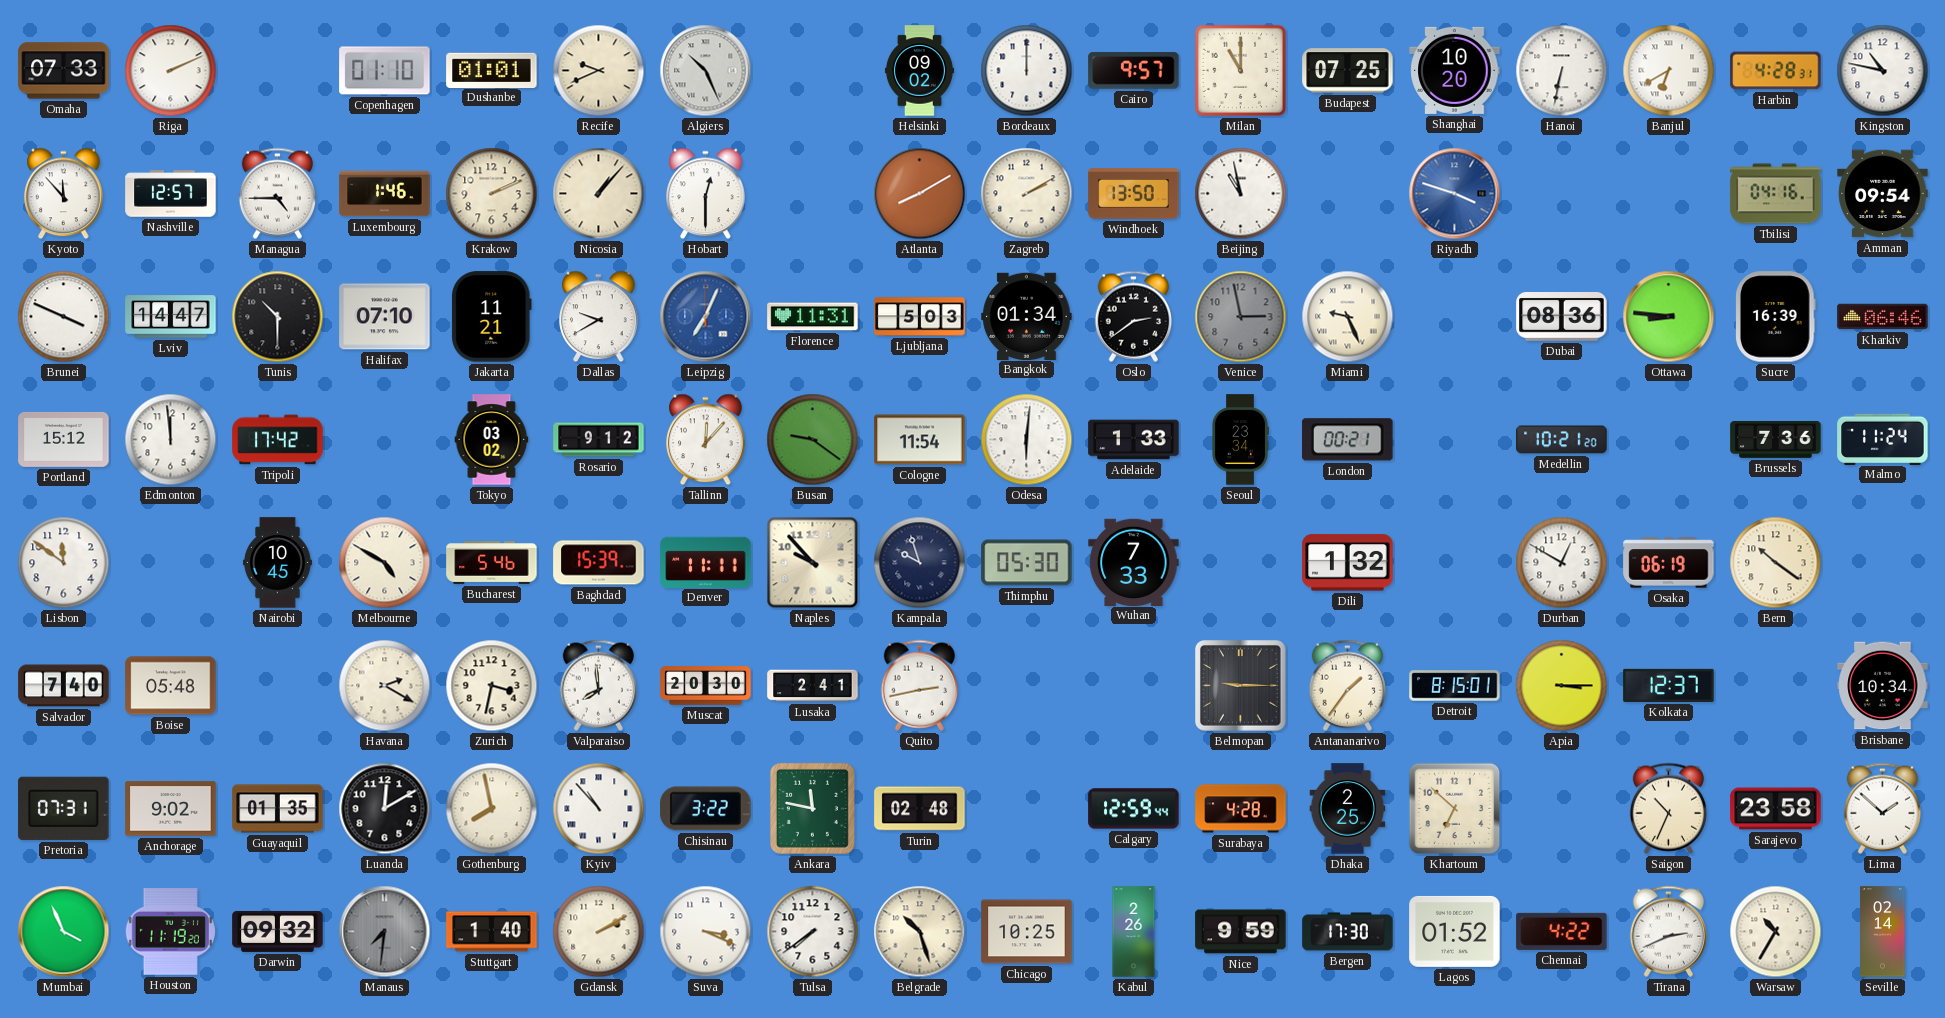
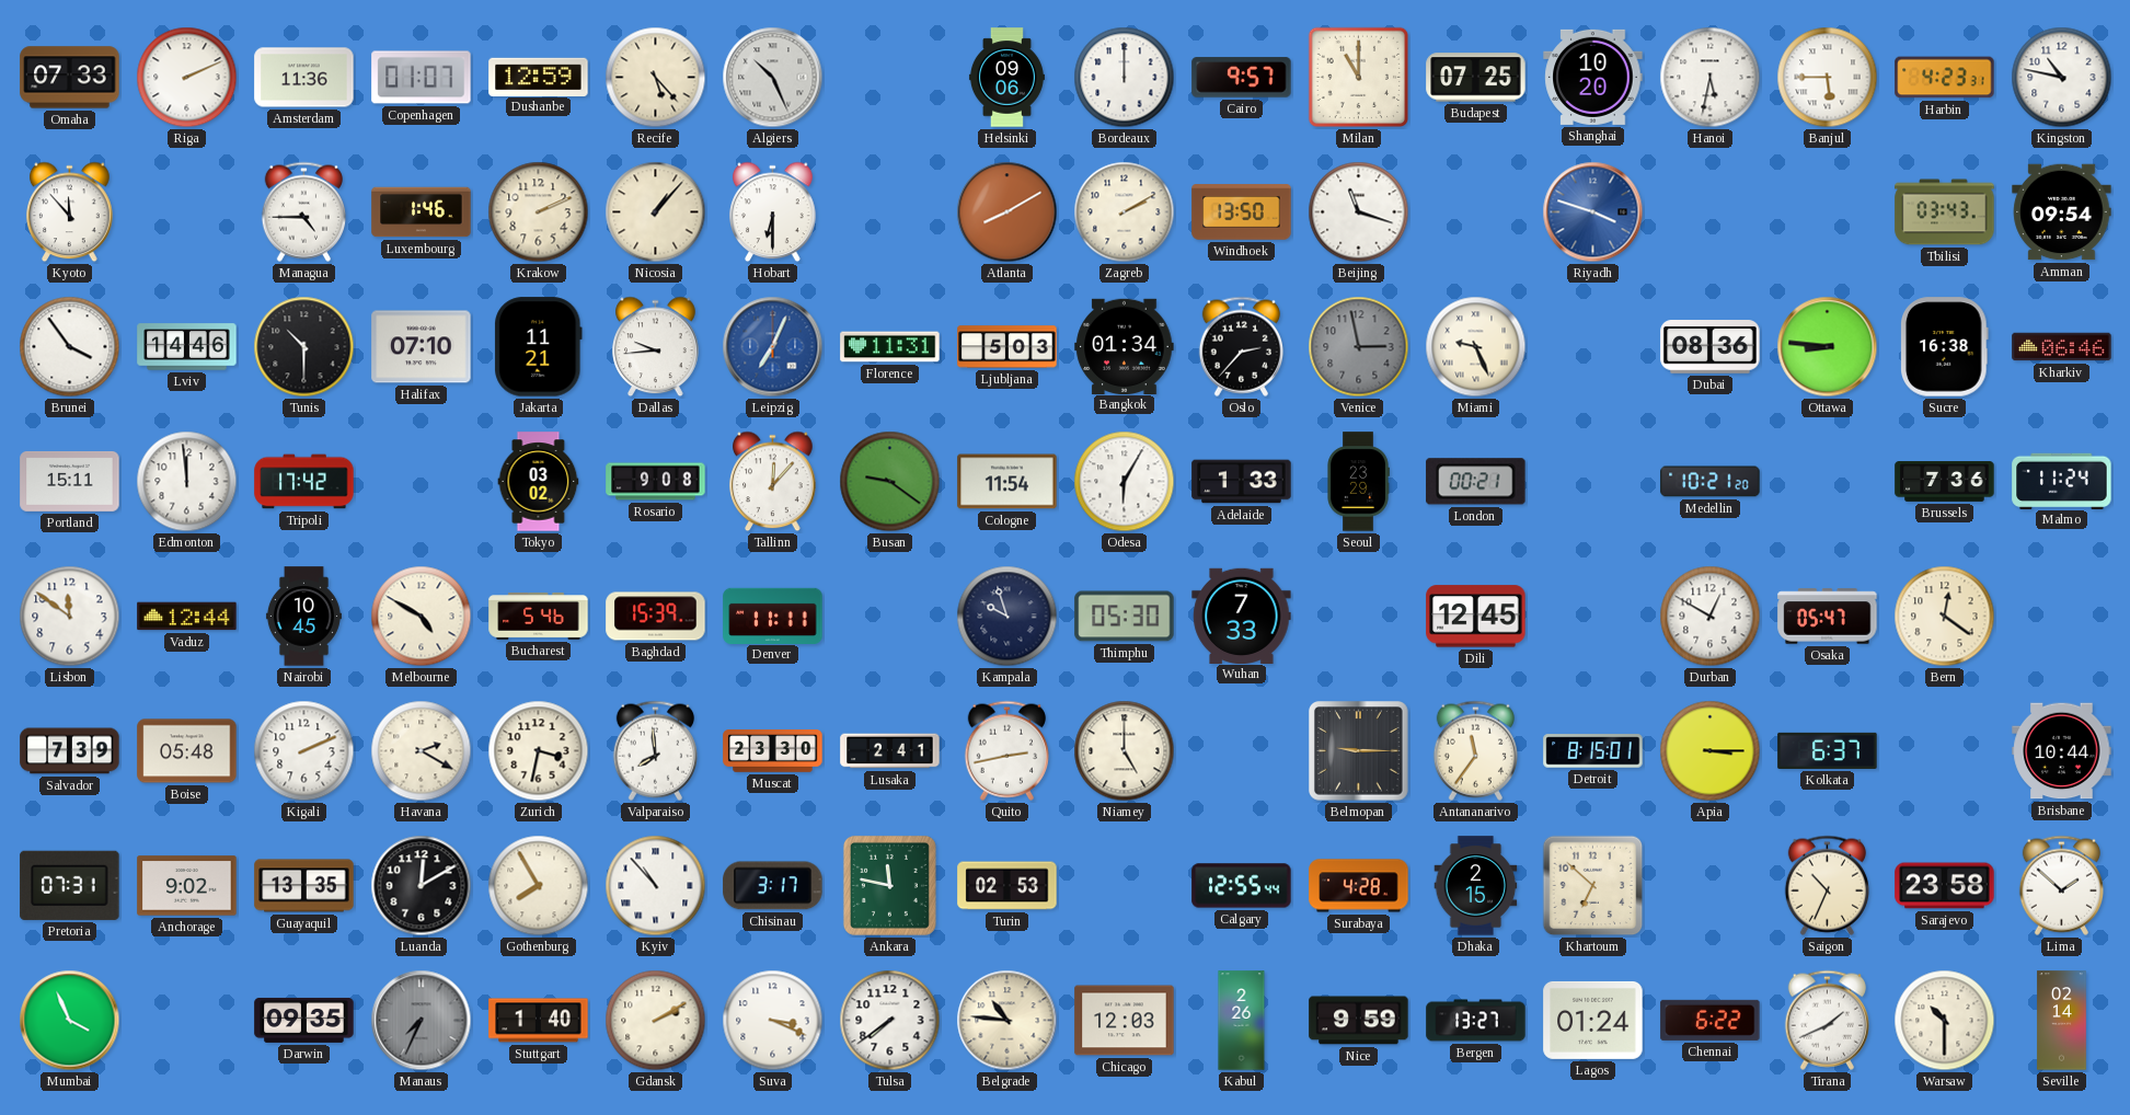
Amsterdam: none -> 11:36 (304, 78)
Copenhagen: 01:10 -> 01:07 (422, 78)
Dushanbe: 01:01 -> 12:59 (539, 77)
Recife: 9:41 -> 5:23 (656, 78)
Helsinki: 09:02 -> 09:06 (1006, 78)
Hanoi: 6:32 -> 5:32 (1711, 78)
Banjul: 6:40 -> 5:45 (1828, 78)
Harbin: 4:28 -> 4:23 (1945, 78)
Nashville: 12:57 -> none (171, 194)
Hobart: 12:30 -> 6:30 (773, 212)
Beijing: 10:58 -> 11:18 (1359, 212)
Tbilisi: 04:16 -> 03:43 (1945, 212)
Brunei: 3:49 -> 3:54 (70, 347)
Lviv: 14:47 -> 14:46 (187, 347)
Dallas: 9:40 -> 9:44 (656, 347)
Oslo: 2:39 -> 2:37 (1241, 346)
Sucre: 16:39 -> 16:38 (1945, 347)
Portland: 15:12 -> 15:11 (70, 481)
Rosario: 9:12 -> 9:08 (656, 482)
Odesa: 6:01 -> 6:05 (1125, 482)
Seoul: 23:34 -> 23:29 (1358, 482)
Vaduz: none -> 12:44 (187, 617)
Naples: 9:53 -> none (813, 563)
Dili: 1:32 -> 12:45 (1476, 617)
Osaka: 06:19 -> 05:47 (1828, 617)
Bern: 10:21 -> 12:21 (1945, 617)
Salvador: 7:40 -> 7:39 (70, 751)
Kigali: none -> 2:11 (304, 751)
Muscat: 20:30 -> 23:30 (773, 751)
Niamey: none -> 5:00 (1125, 751)
Antananarivo: 1:36 -> 11:36 (1475, 750)
Kolkata: 12:37 -> 6:37 (1828, 750)
Brisbane: 10:34 -> 10:44 (2062, 751)
Guayaquil: 01:35 -> 13:35 (304, 886)
Gothenburg: 7:58 -> 7:55 (539, 886)
Chisinau: 3:22 -> 3:17 (773, 886)
Turin: 02:48 -> 02:53 (1008, 886)
Calgary: 12:59 -> 12:55 (1242, 886)
Dhaka: 2:25 -> 2:15 (1476, 886)
Houston: 11:19 -> none (170, 932)
Darwin: 09:32 -> 09:35 (304, 1020)
Manaus: 7:31 -> 7:34 (422, 1021)
Belgrade: 10:27 -> 10:46 (1008, 1021)
Chicago: 10:25 -> 12:03 (1125, 1021)
Bergen: 17:30 -> 13:27 (1476, 1021)
Lagos: 01:52 -> 01:24 (1593, 1020)
Chennai: 4:22 -> 6:22 (1711, 1020)
Tirana: 2:41 -> 1:41 (1827, 1020)
Warsaw: 10:35 -> 10:30 (1945, 1021)
